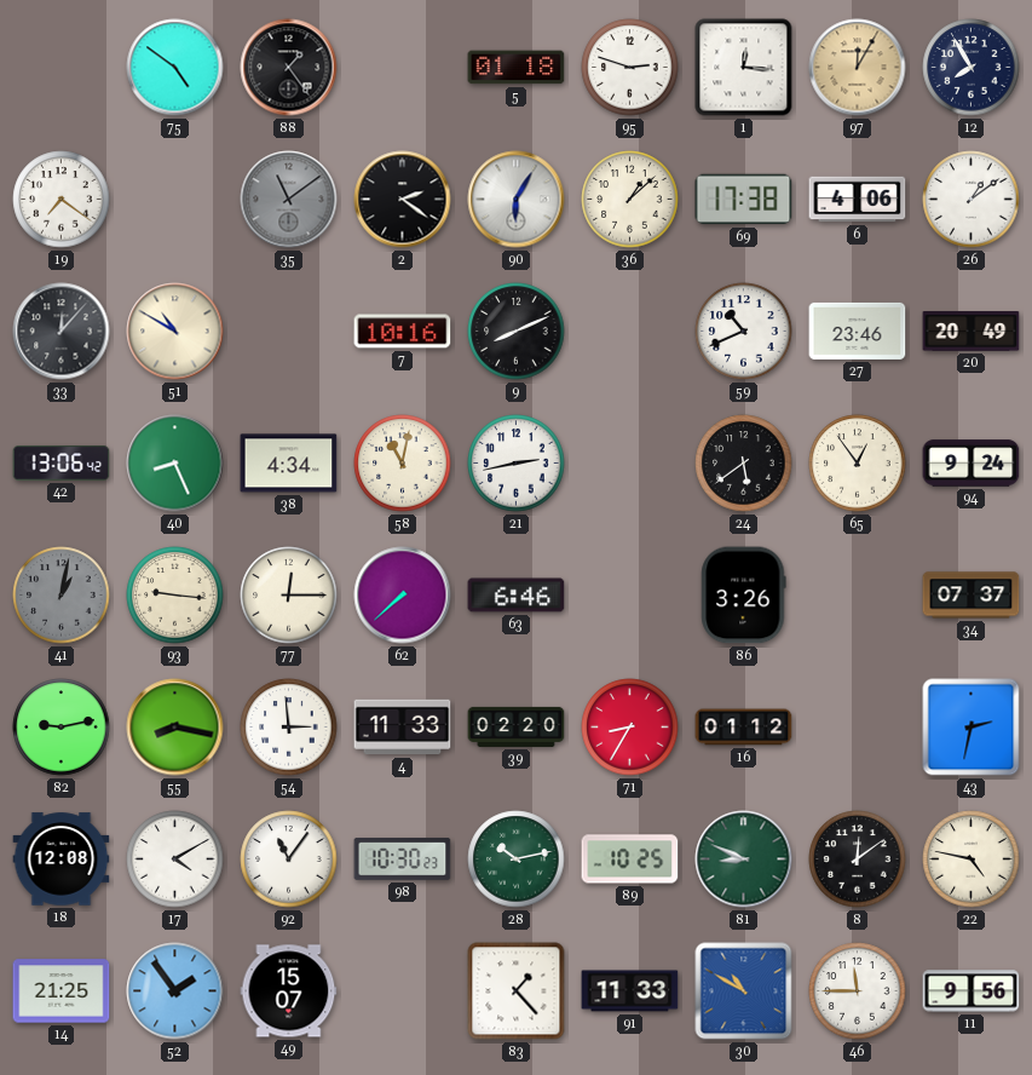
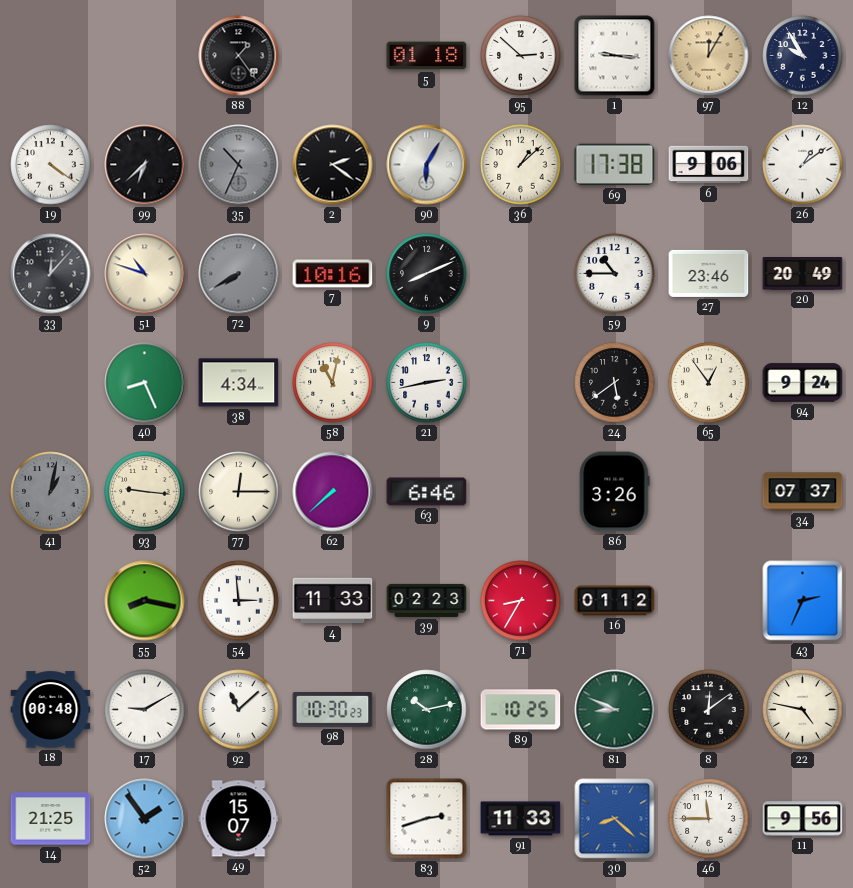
75: 4:51 -> none (175, 68)
95: 2:48 -> 2:52 (521, 56)
1: 12:16 -> 9:16 (615, 56)
12: 7:55 -> 9:55 (803, 56)
19: 7:21 -> 4:21 (51, 165)
99: none -> 6:38 (145, 165)
35: 11:09 -> 10:34 (239, 165)
6: 4:06 -> 9:06 (709, 165)
51: 10:50 -> 10:48 (145, 274)
72: none -> 7:40 (239, 274)
59: 10:41 -> 10:45 (615, 274)
42: 13:06 -> none (62, 464)
82: 9:13 -> none (62, 728)
39: 02:20 -> 02:23 (427, 600)
43: 2:32 -> 2:34 (803, 601)
18: 12:08 -> 00:48 (51, 710)
17: 4:10 -> 9:10 (145, 710)
92: 11:06 -> 11:08 (239, 710)
83: 1:23 -> 2:42 (427, 819)
30: 10:50 -> 8:22 (615, 819)
